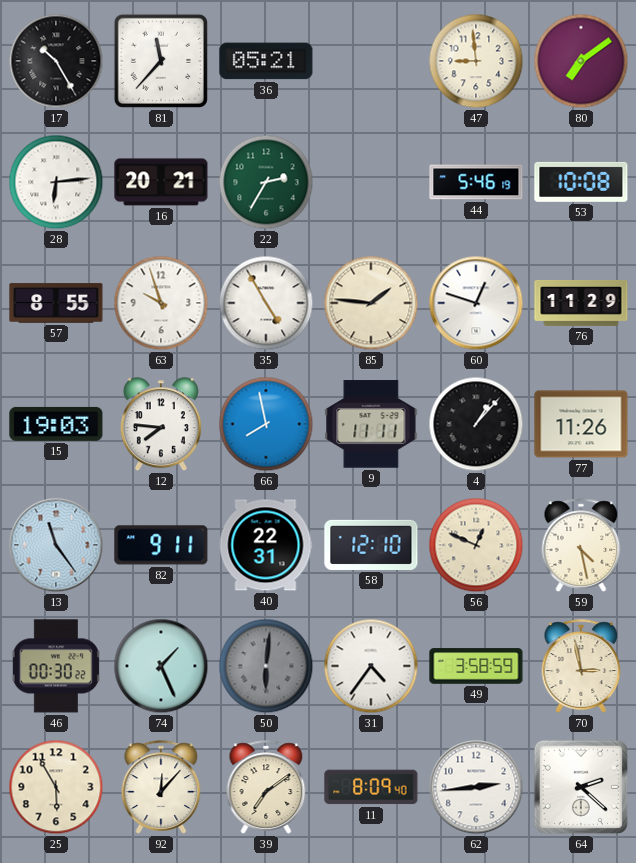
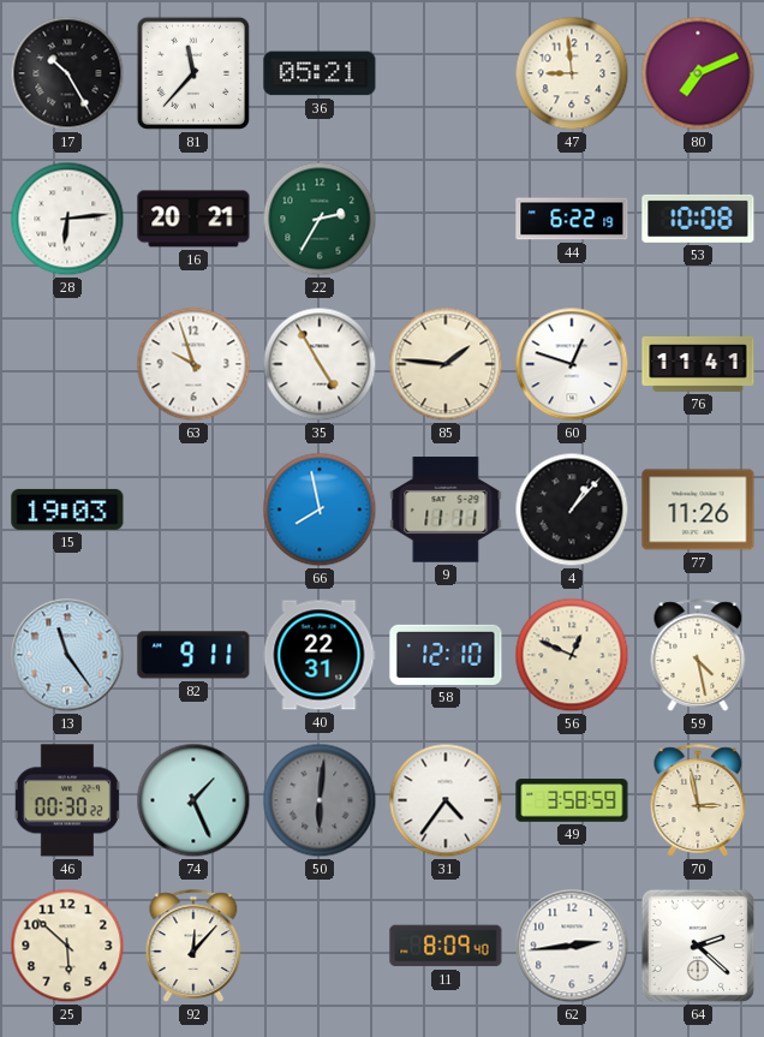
80: 7:09 -> 7:11 (698, 73)
44: 5:46 -> 6:22 (572, 219)
57: 8:55 -> none (56, 303)
76: 11:29 -> 11:41 (698, 364)
12: 7:46 -> none (161, 425)
25: 5:55 -> 5:52 (67, 946)
39: 7:09 -> none (266, 787)
